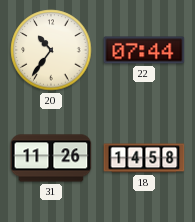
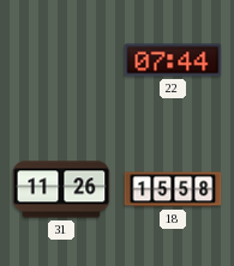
20: 10:36 -> none (51, 50)
18: 14:58 -> 15:58 (173, 189)
